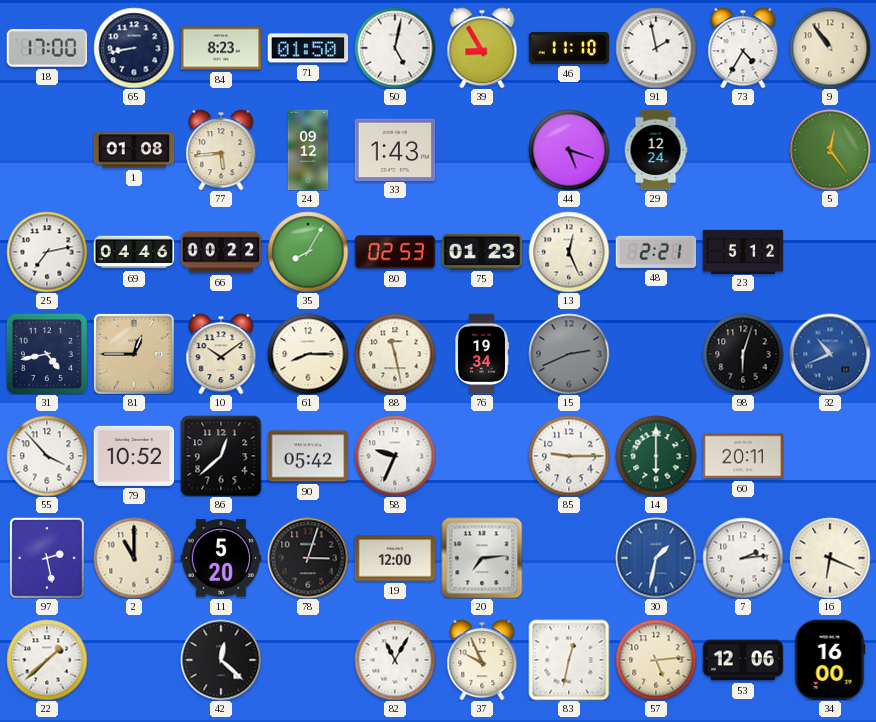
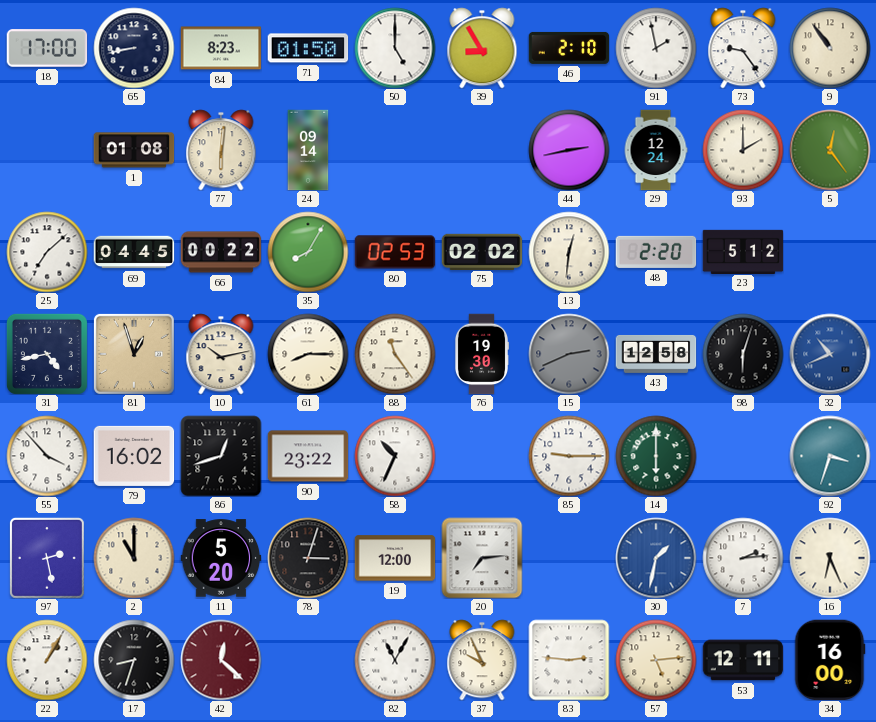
50: 5:02 -> 5:00 (395, 48)
46: 11:10 -> 2:10 (569, 48)
73: 4:35 -> 9:24 (743, 48)
77: 5:44 -> 6:01 (221, 150)
24: 09:12 -> 09:14 (308, 150)
33: 1:43 -> none (395, 149)
44: 5:18 -> 2:43 (569, 150)
93: none -> 2:00 (743, 150)
25: 7:13 -> 7:08 (47, 252)
69: 04:46 -> 04:45 (134, 252)
75: 01:23 -> 02:02 (482, 251)
13: 12:26 -> 12:31 (569, 252)
48: 2:21 -> 2:20 (656, 252)
81: 12:45 -> 12:57 (134, 354)
10: 10:09 -> 10:13 (221, 354)
88: 11:28 -> 11:24 (395, 354)
76: 19:34 -> 19:30 (481, 354)
43: none -> 12:58 (656, 354)
79: 10:52 -> 16:02 (134, 456)
86: 12:38 -> 12:42 (221, 456)
90: 05:42 -> 23:22 (308, 456)
58: 9:34 -> 10:34 (395, 456)
60: 20:11 -> none (743, 456)
92: none -> 3:33 (830, 456)
16: 6:19 -> 6:26 (830, 558)
22: 1:38 -> 1:05 (47, 660)
17: none -> 8:33 (134, 660)
42 dial: black -> burgundy (221, 660)
83: 12:32 -> 2:46 (569, 660)
53: 12:06 -> 12:11 (743, 660)
